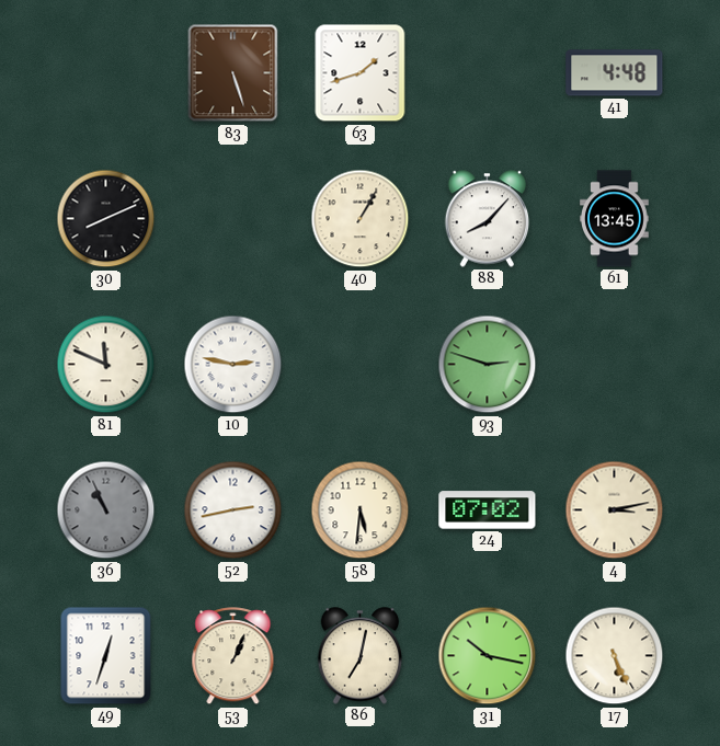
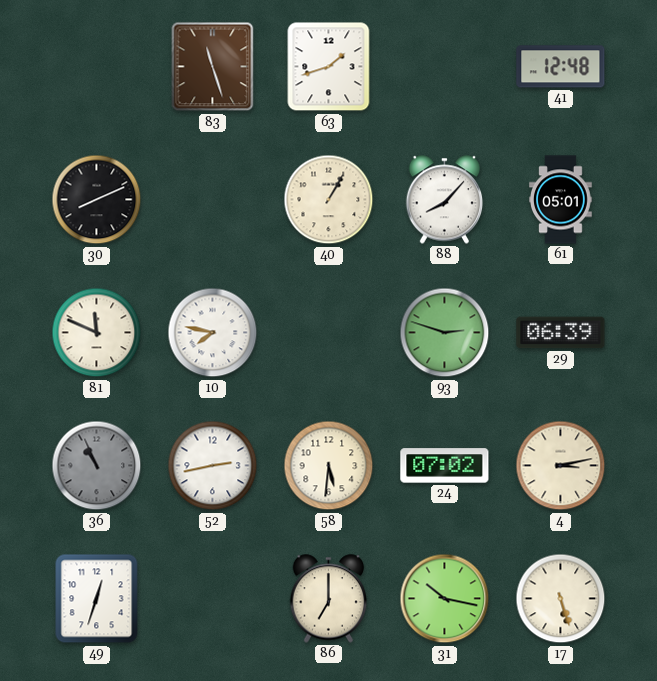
83: 5:27 -> 11:27 (213, 67)
41: 4:48 -> 12:48 (561, 67)
61: 13:45 -> 05:01 (561, 200)
10: 2:47 -> 7:47 (213, 333)
29: none -> 06:39 (561, 333)
53: 1:04 -> none (233, 656)
86: 7:02 -> 7:00 (329, 599)
17: 5:26 -> 5:27 (561, 599)
